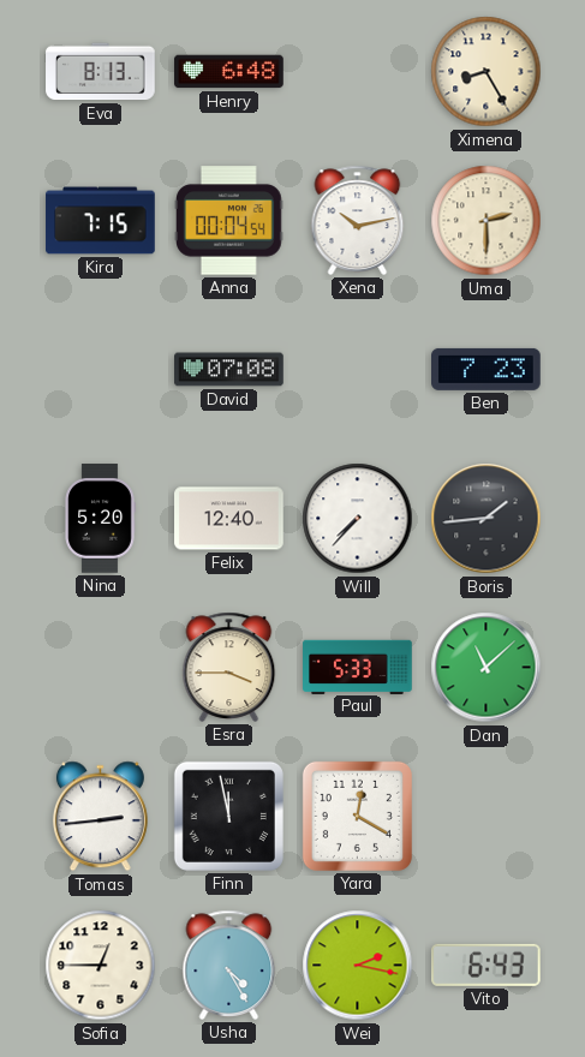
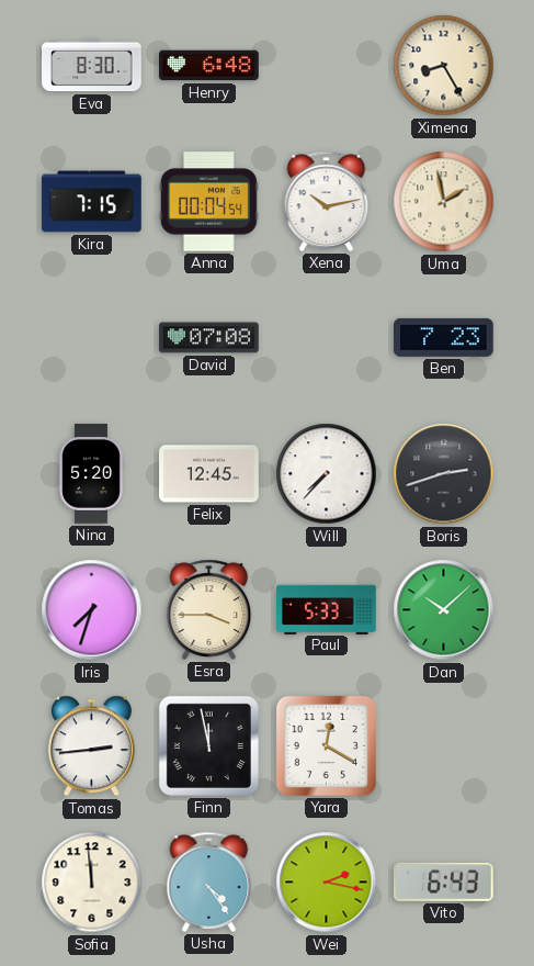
Eva: 8:13 -> 8:30 (92, 66)
Uma: 2:30 -> 1:58 (444, 202)
Felix: 12:40 -> 12:45 (209, 474)
Boris: 1:44 -> 2:42 (444, 474)
Iris: none -> 7:33 (92, 610)
Dan: 11:08 -> 10:08 (444, 610)
Sofia: 12:45 -> 11:59 (92, 883)
Usha: 4:25 -> 4:24 (209, 881)
